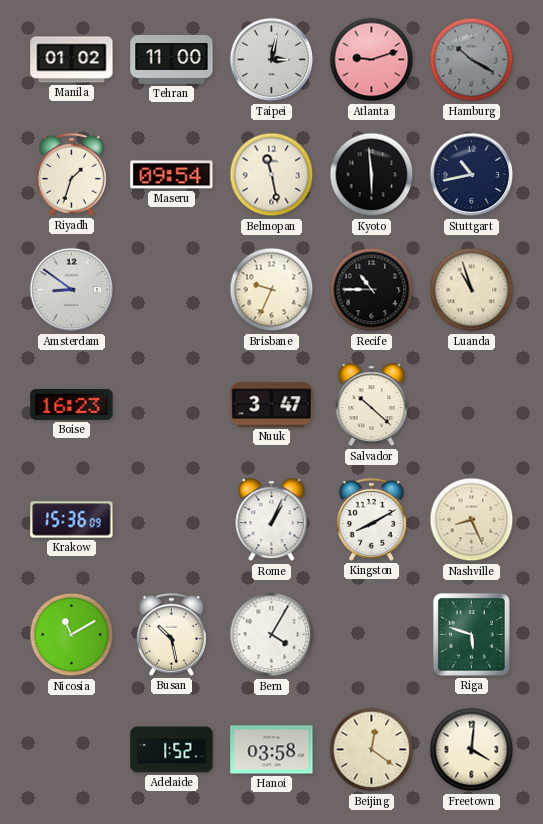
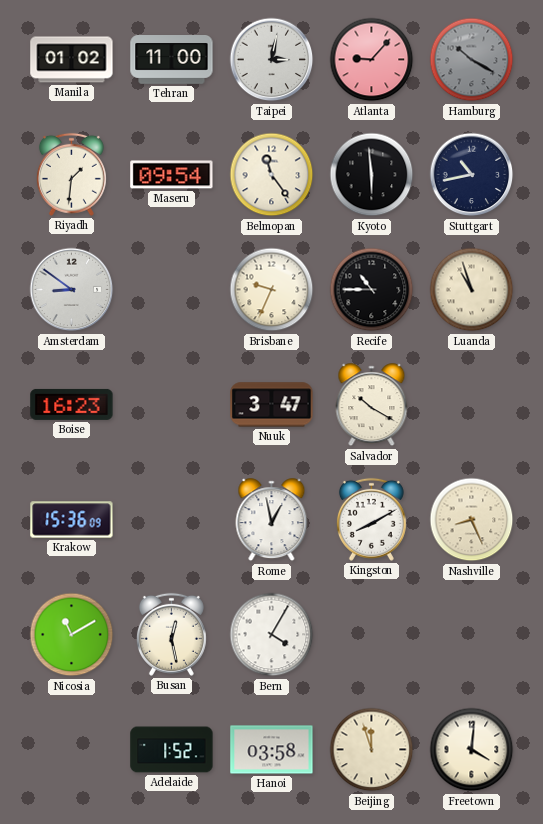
Atlanta: 9:12 -> 9:07 (372, 60)
Riyadh: 1:33 -> 1:31 (71, 174)
Belmopan: 11:28 -> 11:24 (272, 175)
Salvador: 10:22 -> 10:20 (372, 405)
Rome: 1:04 -> 12:58 (272, 520)
Busan: 10:28 -> 12:28 (171, 634)
Riga: 5:48 -> none (471, 634)
Beijing: 12:21 -> 11:57 (372, 750)
